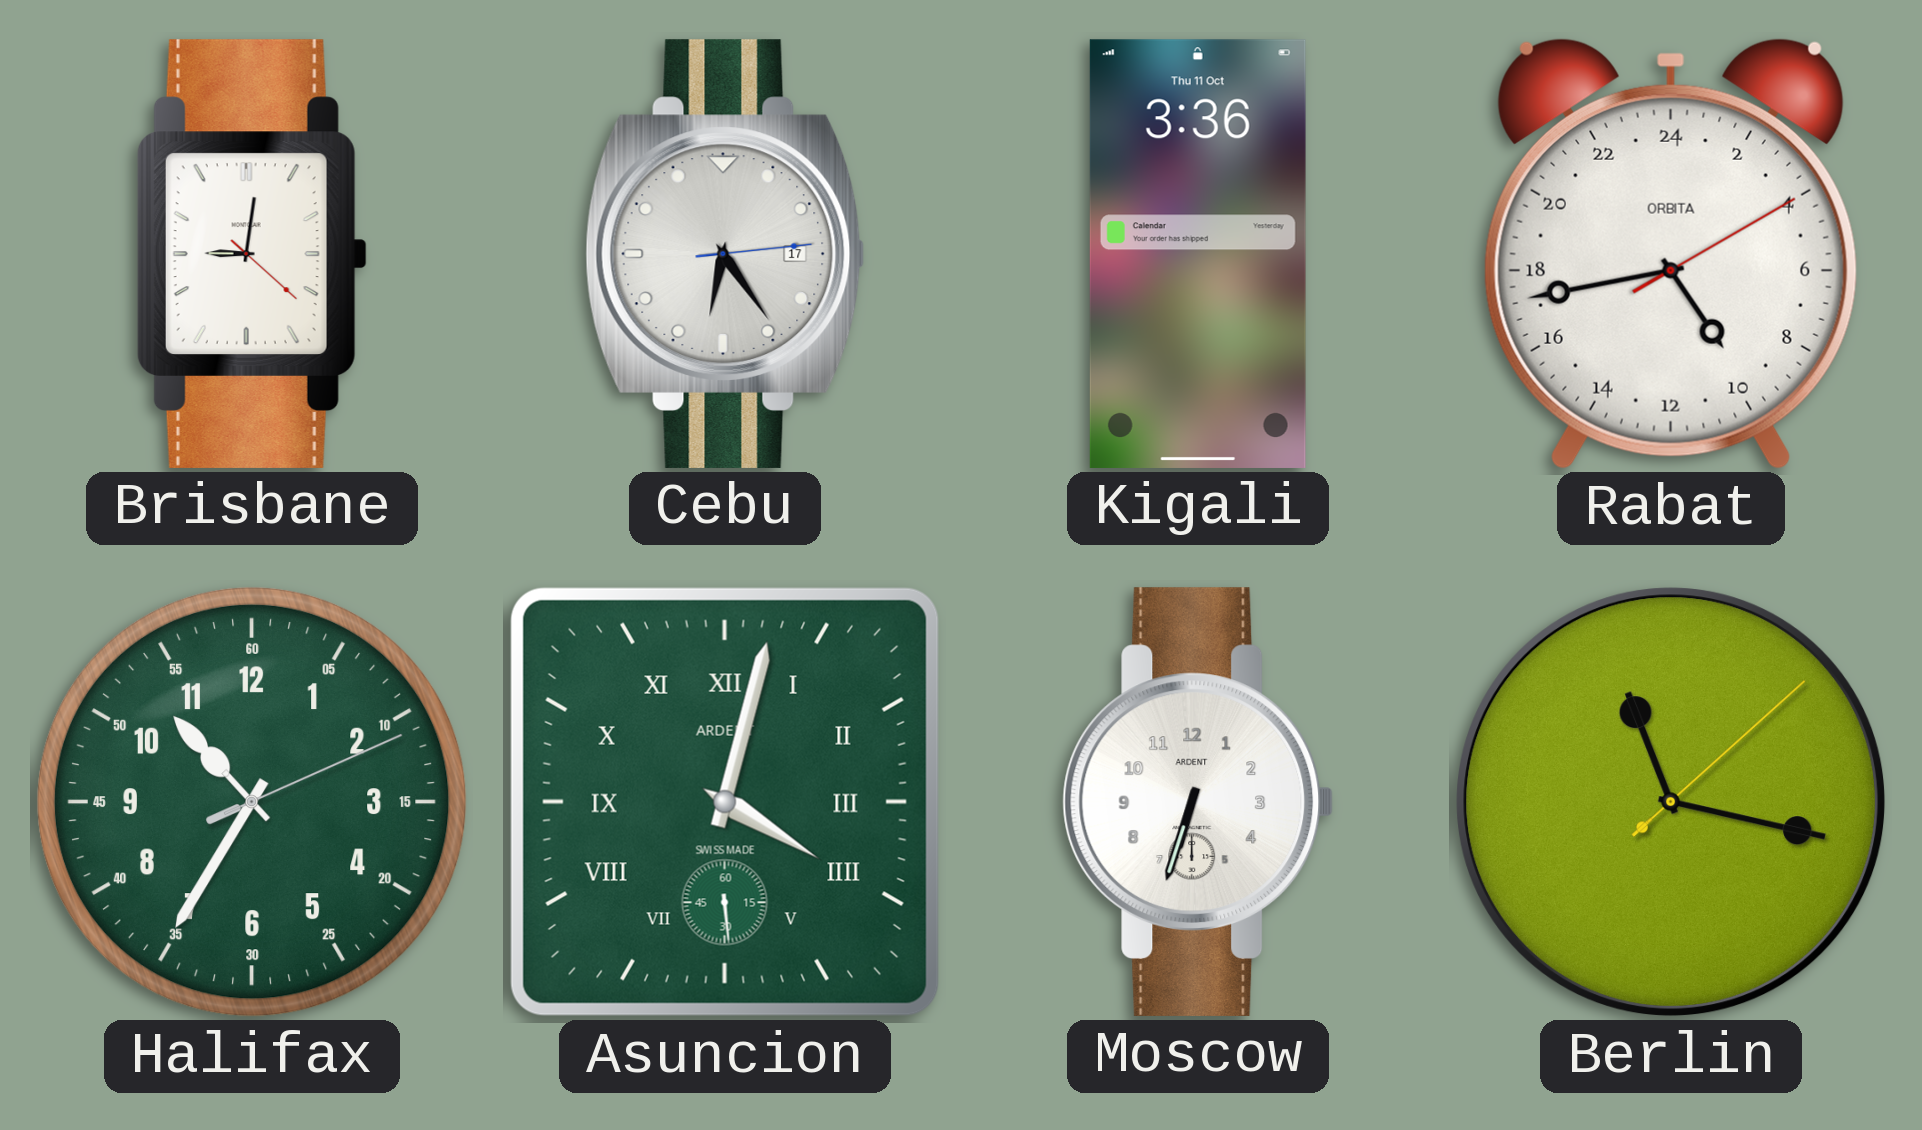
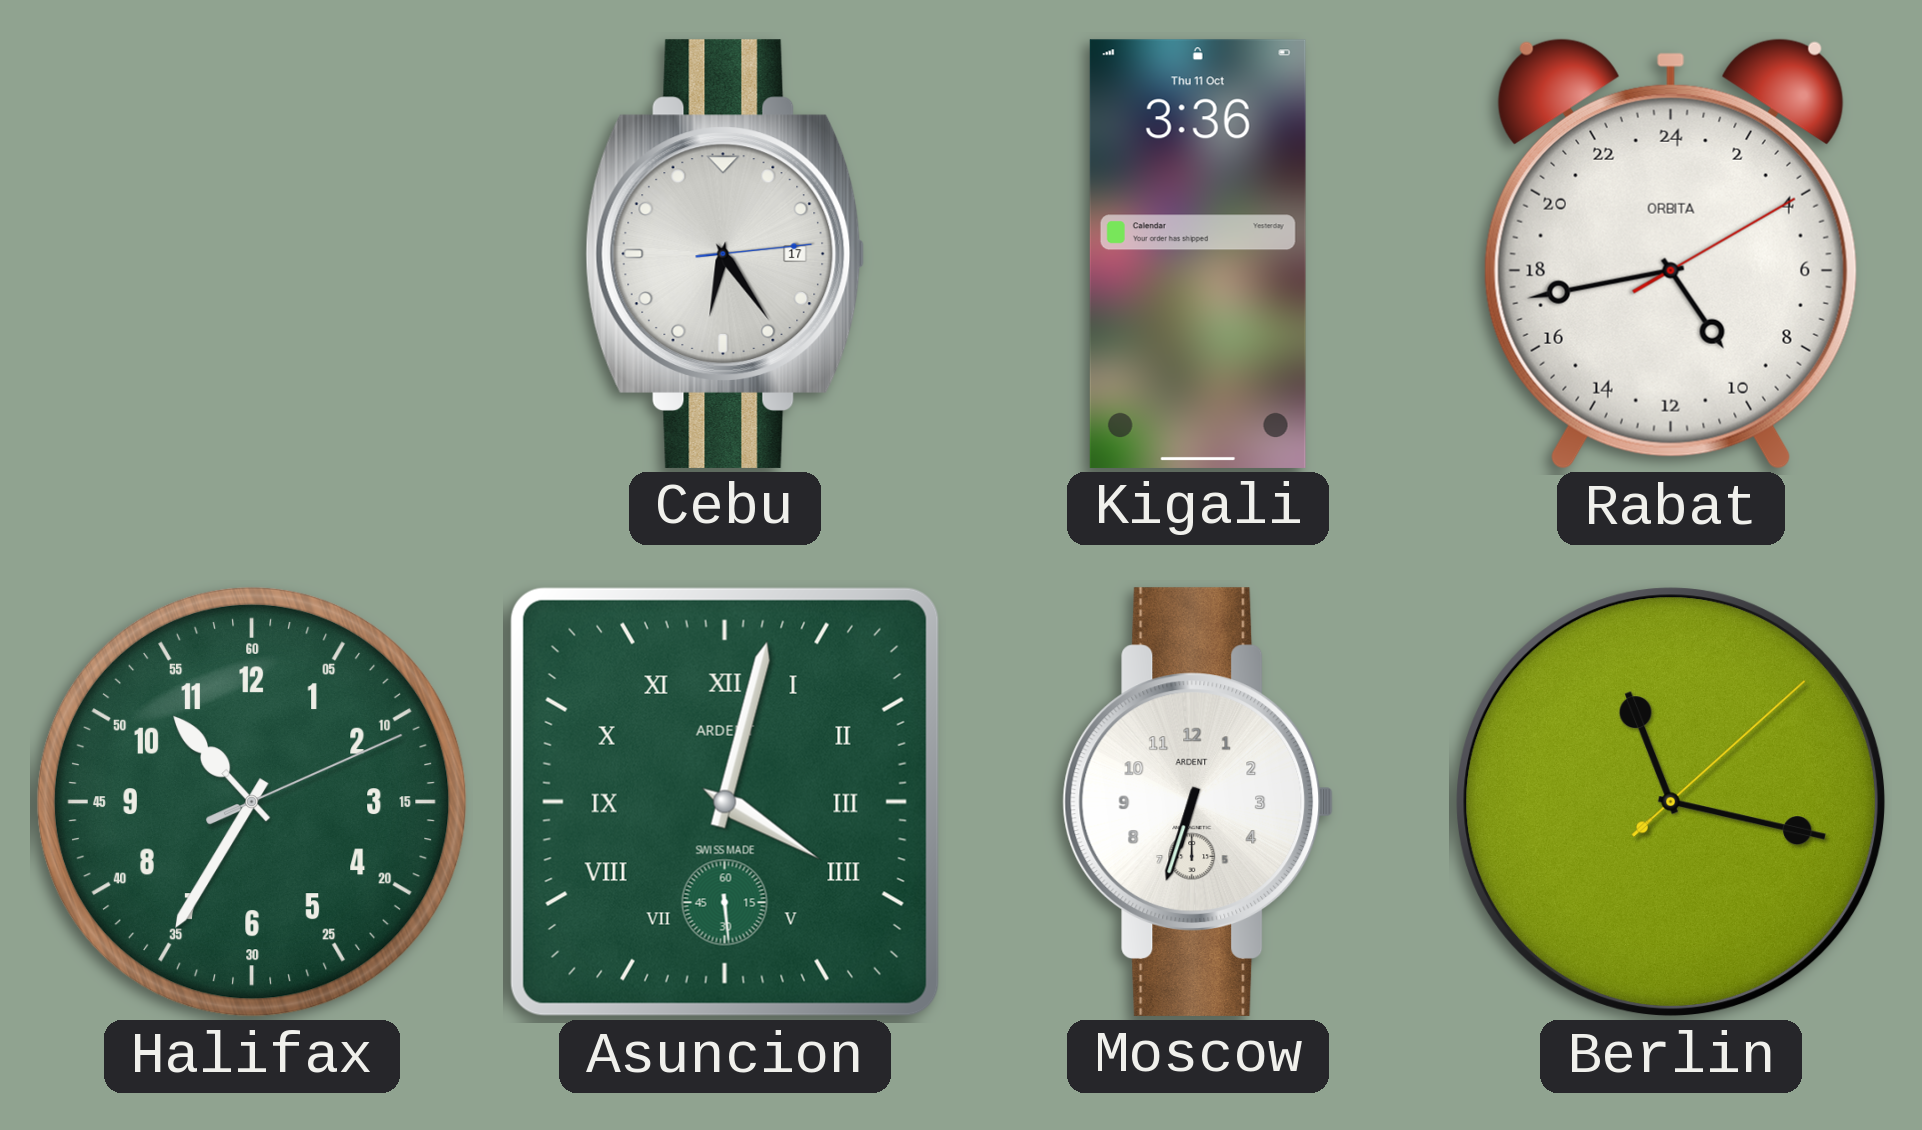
Brisbane: 9:01 -> none (252, 254)
